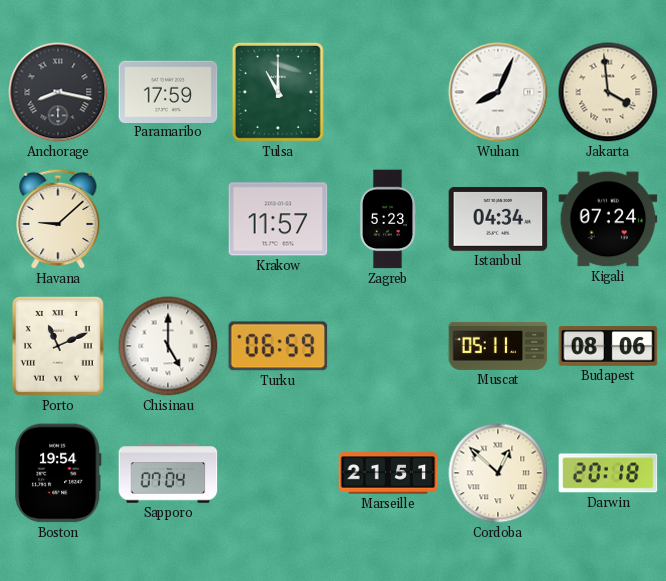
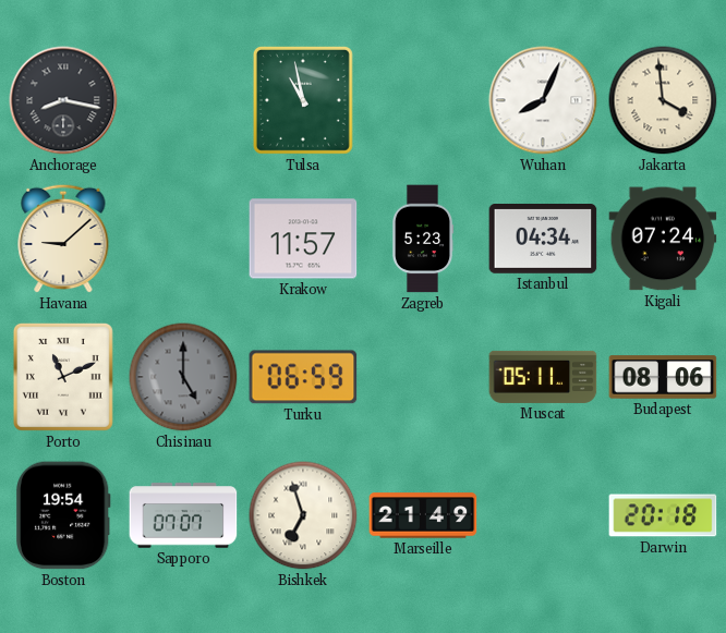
Paramaribo: 17:59 -> none (168, 91)
Tulsa: 11:00 -> 10:58 (303, 100)
Chisinau dial: white -> grey (183, 377)
Sapporo: 07:04 -> 07:07 (183, 515)
Bishkek: none -> 6:57 (303, 515)
Marseille: 21:51 -> 21:49 (423, 515)
Cordoba: 12:52 -> none (498, 473)
